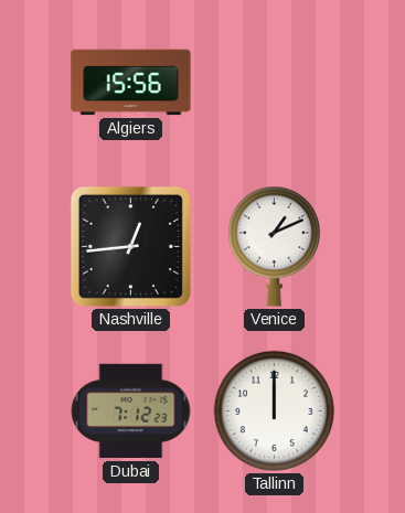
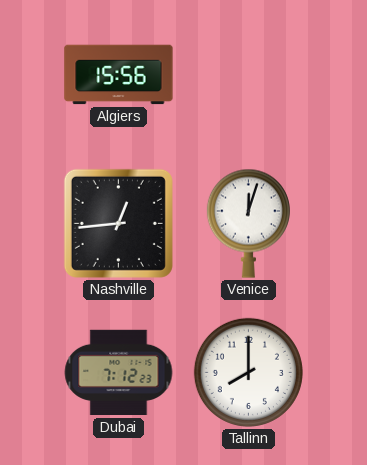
Venice: 1:11 -> 12:03 (248, 223)
Tallinn: 12:00 -> 8:00 (248, 372)
